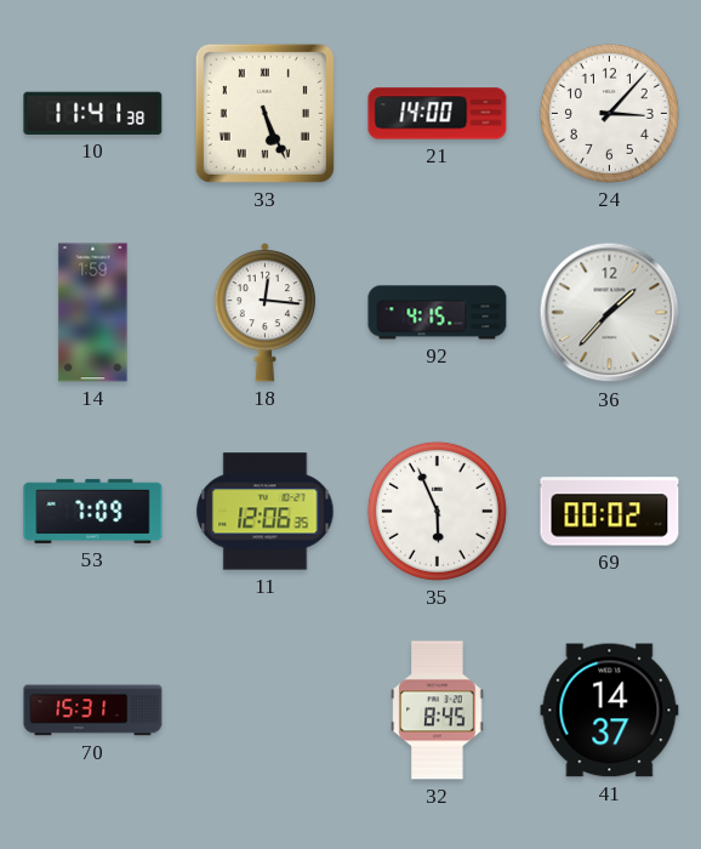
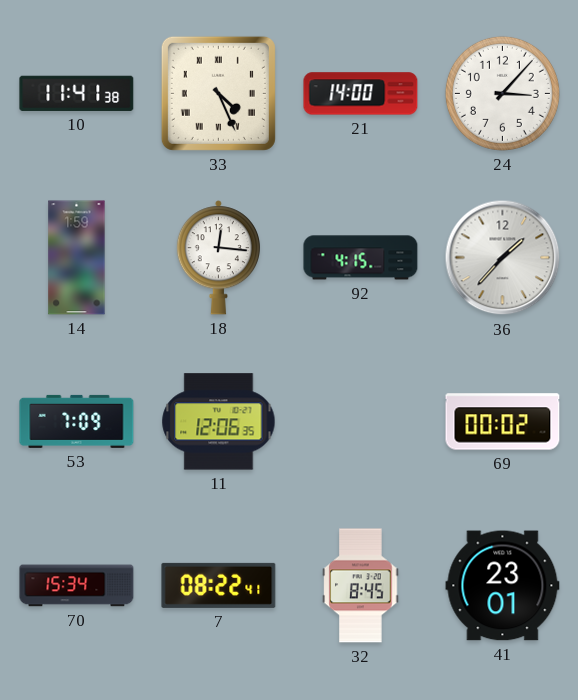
33: 5:26 -> 4:26 (218, 93)
35: 5:56 -> none (437, 511)
70: 15:31 -> 15:34 (77, 586)
7: none -> 08:22 (219, 585)
41: 14:37 -> 23:01 (503, 586)
